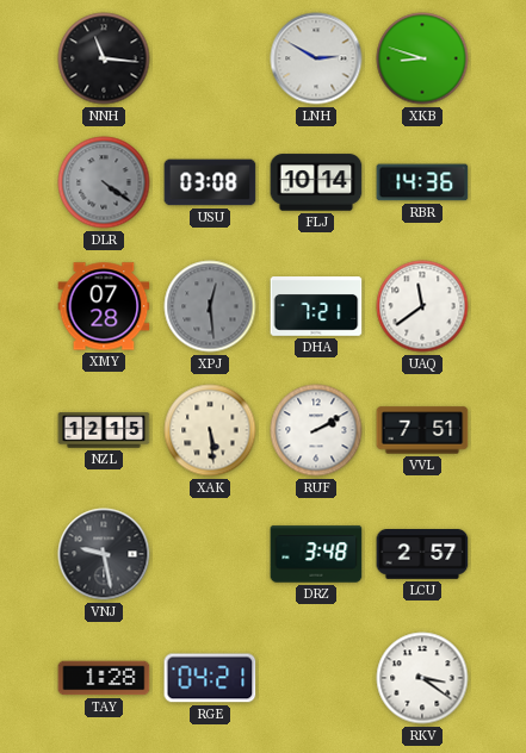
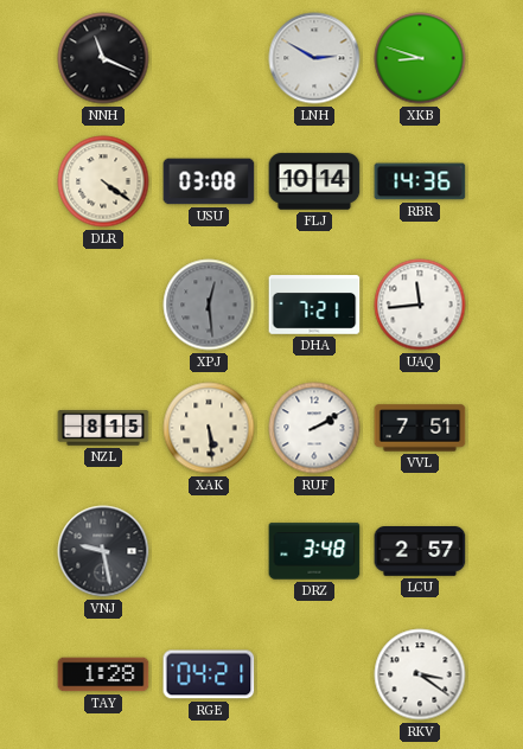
NNH: 11:16 -> 11:19 (103, 58)
DLR dial: grey -> cream (103, 181)
XMY: 07:28 -> none (104, 306)
UAQ: 11:39 -> 11:44 (420, 305)
NZL: 12:15 -> 8:15 (103, 428)
